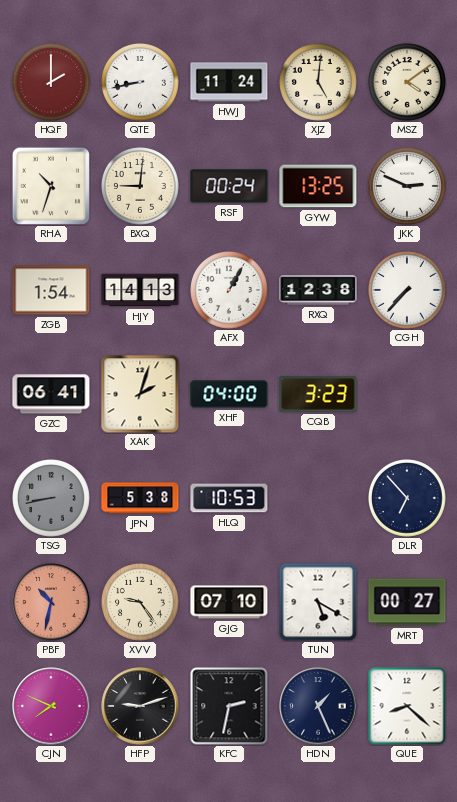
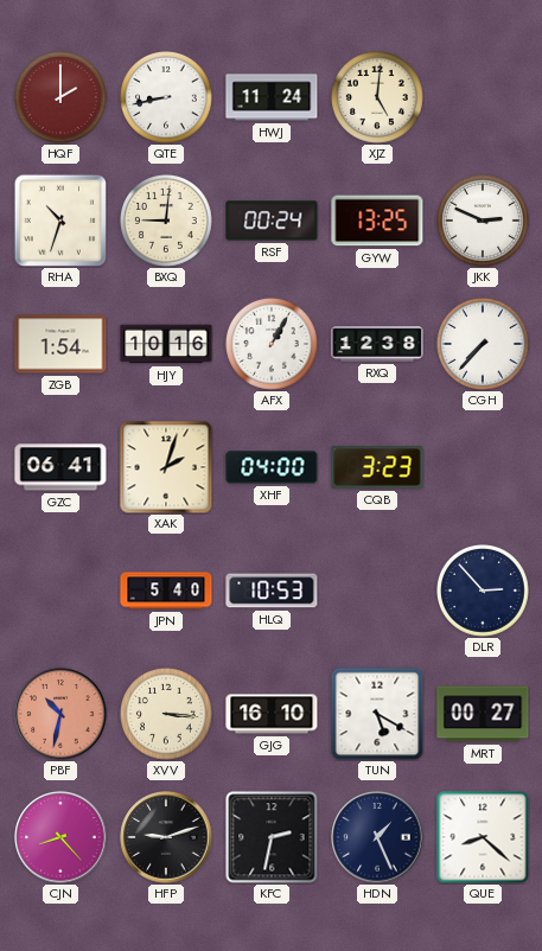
MSZ: 4:09 -> none (408, 83)
HJY: 14:13 -> 10:16 (166, 344)
TSG: 8:43 -> none (52, 499)
JPN: 5:38 -> 5:40 (166, 591)
DLR: 6:53 -> 2:53 (484, 592)
XVV: 9:24 -> 3:16 (167, 715)
GJG: 07:10 -> 16:10 (272, 714)
CJN: 7:49 -> 8:23 (60, 837)
